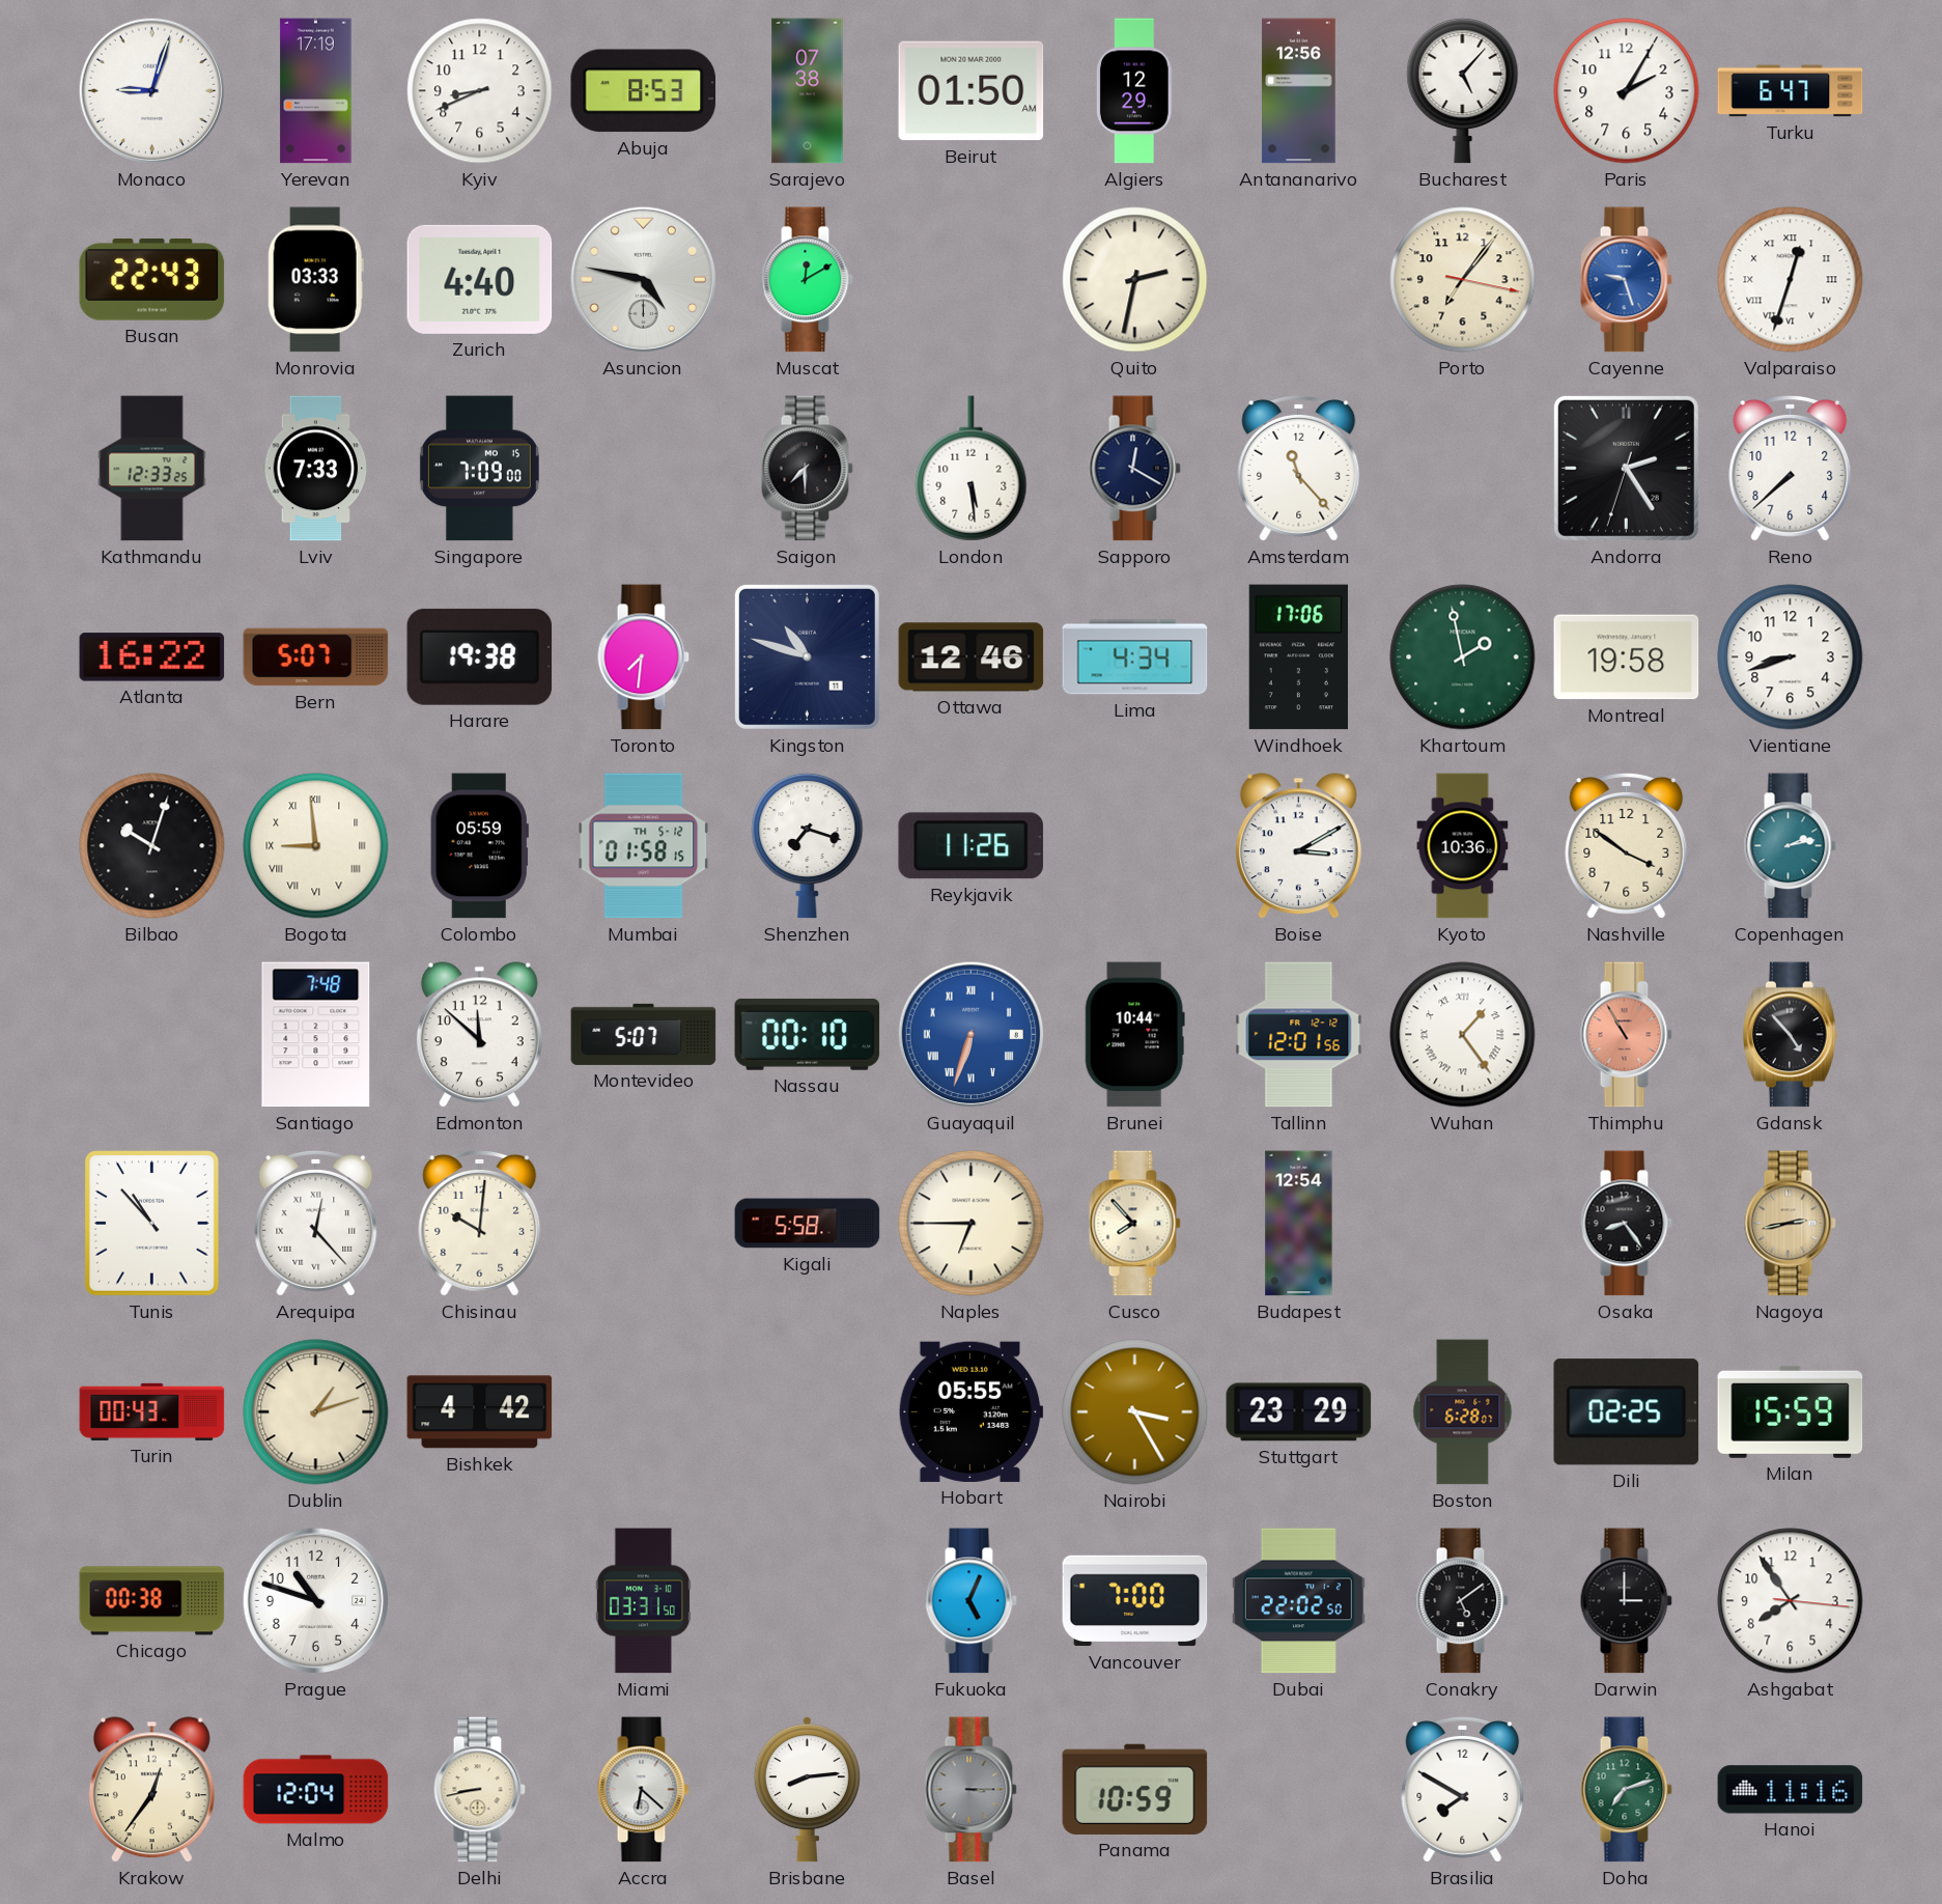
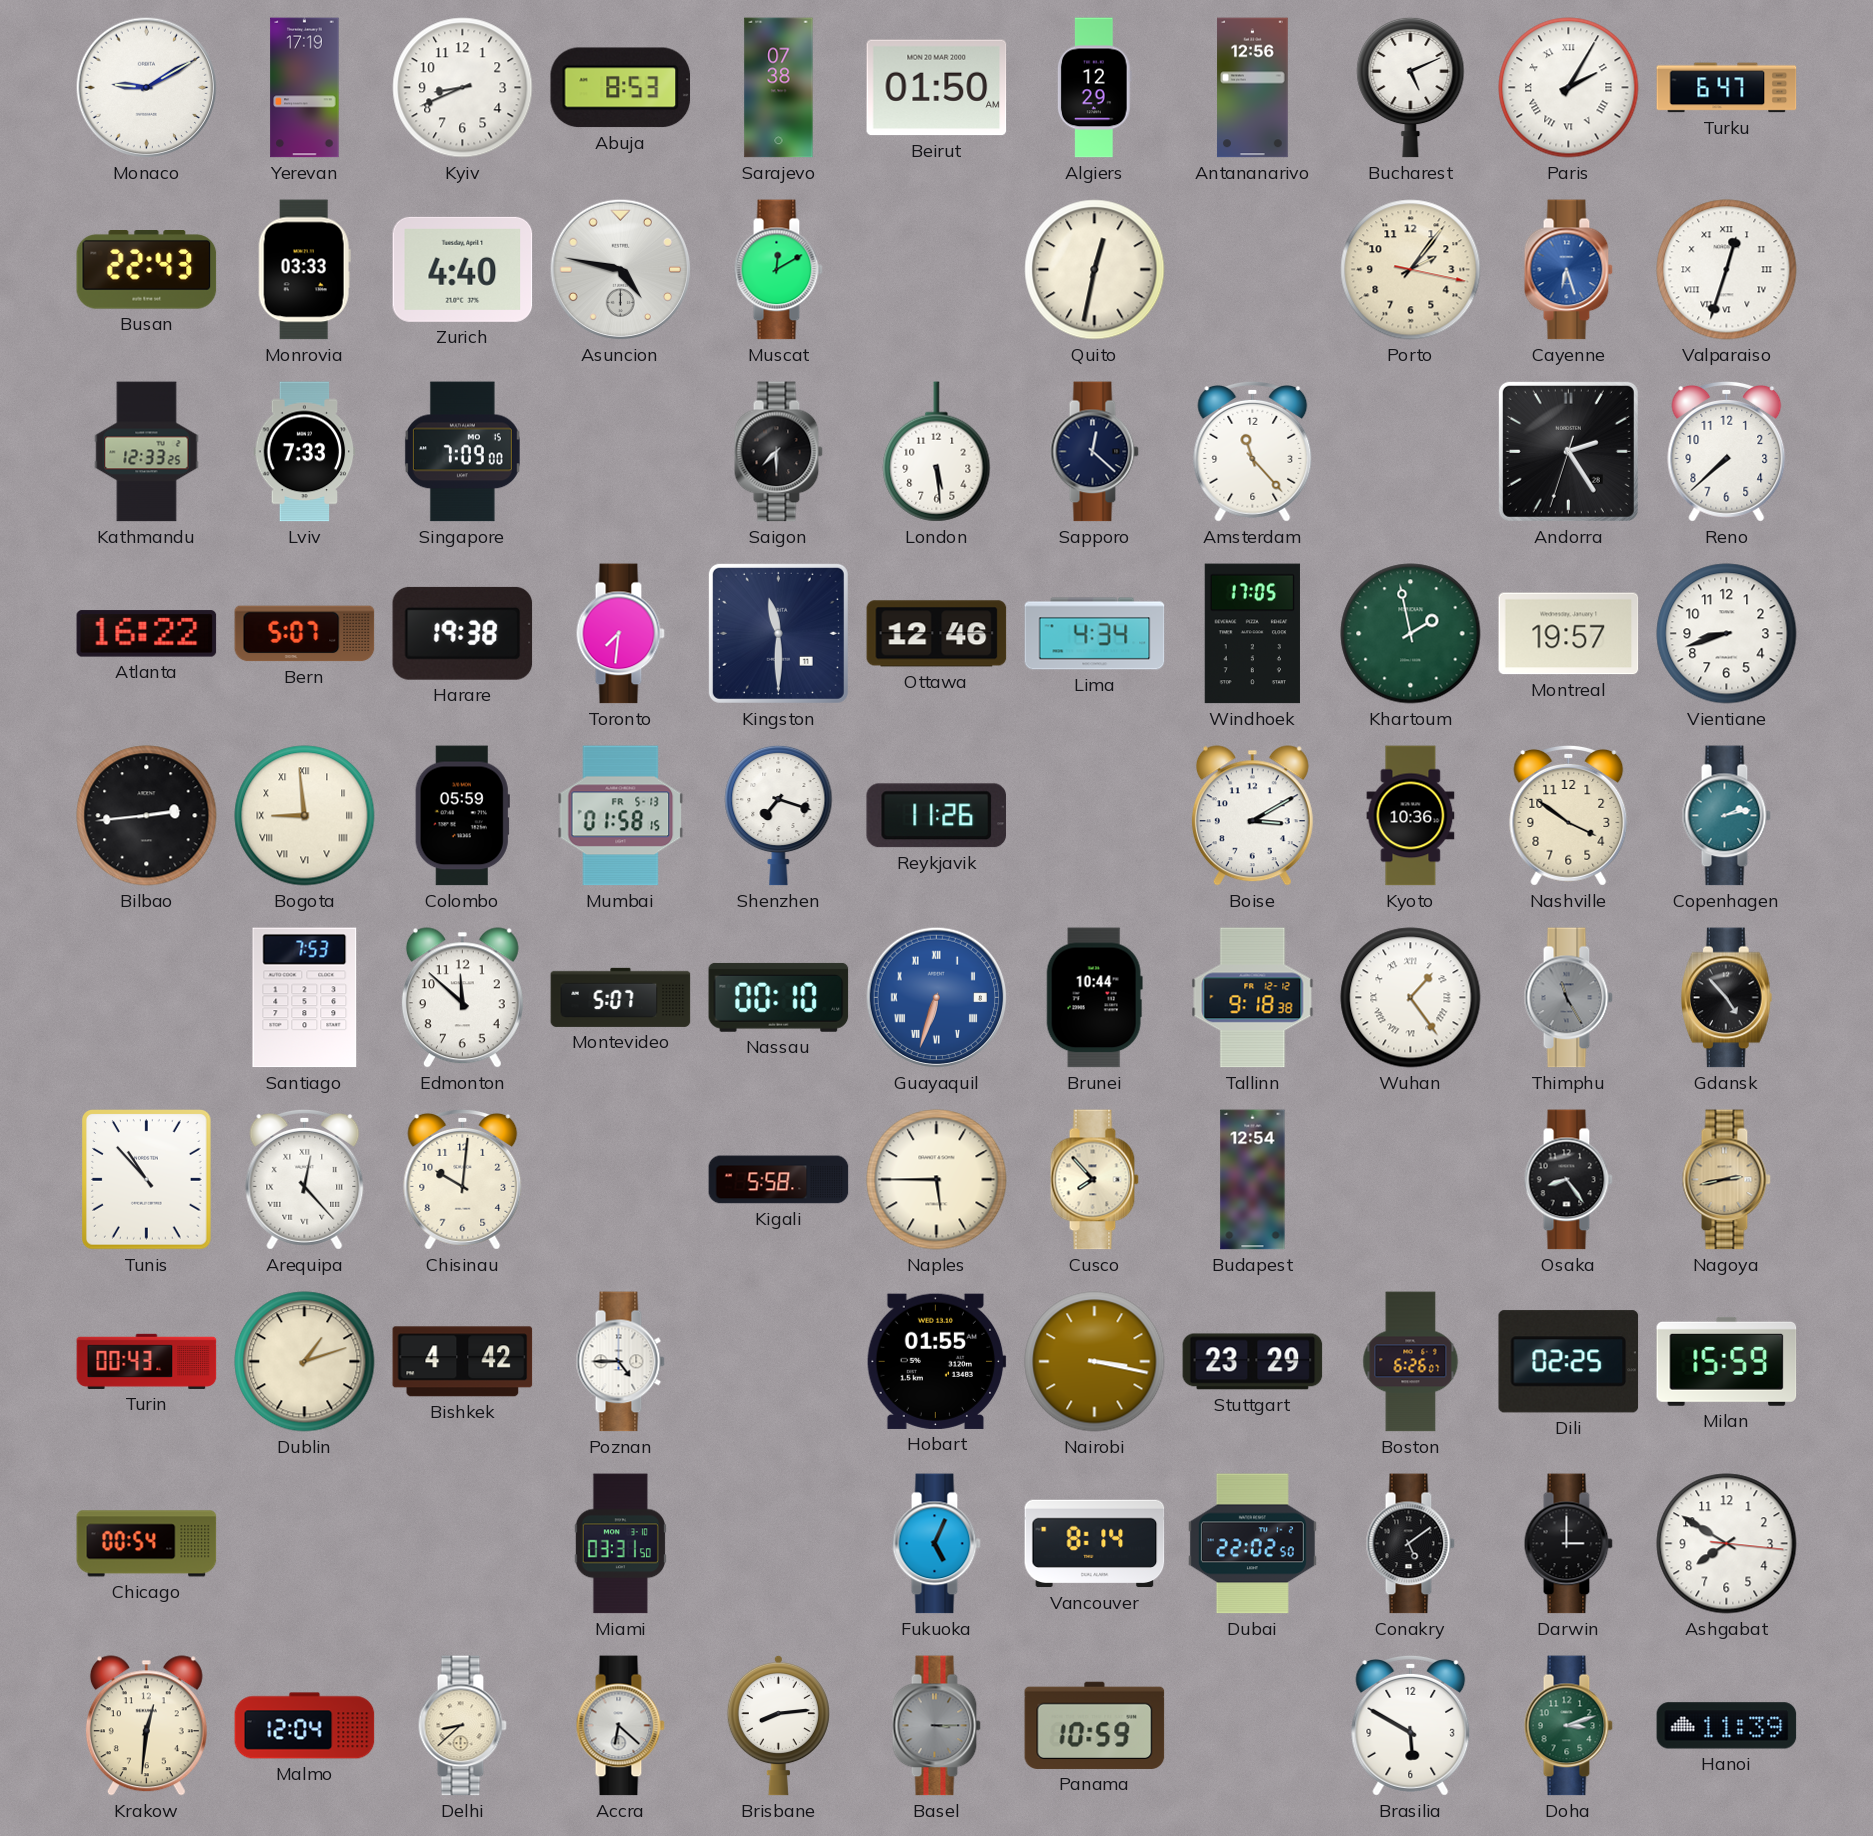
Monaco: 9:03 -> 9:10 (147, 88)
Bucharest: 5:07 -> 5:11 (1411, 87)
Paris numerals: Arabic -> Roman (1569, 88)
Quito: 2:32 -> 12:32 (1095, 270)
Porto: 7:06 -> 2:06 (1411, 270)
Cayenne: 9:27 -> 6:27 (1568, 270)
Sapporo: 12:20 -> 12:22 (1094, 452)
Kingston: 10:48 -> 11:30 (778, 633)
Windhoek: 17:06 -> 17:05 (1252, 634)
Montreal: 19:58 -> 19:57 (1569, 634)
Bilbao: 10:03 -> 2:44 (147, 816)
Mumbai date: TH 5-12 -> FR 5-13 (621, 816)
Santiago: 7:48 -> 7:53 (305, 998)
Tallinn: 12:01 -> 9:18 (1253, 998)
Thimphu: 10:55 -> 11:25 (1568, 998)
Thimphu dial: salmon -> grey (1568, 998)
Naples: 6:45 -> 5:45 (937, 1180)
Poznan: none -> 4:45 (620, 1362)
Hobart: 05:55 -> 01:55 (936, 1361)
Nairobi: 3:25 -> 3:17 (1095, 1362)
Boston: 6:28 -> 6:26 (1411, 1362)
Chicago: 00:38 -> 00:54 (147, 1544)
Prague: 10:48 -> none (316, 1601)
Vancouver: 7:00 -> 8:14 (1095, 1544)
Ashgabat: 7:54 -> 7:50 (1727, 1544)
Krakow: 12:36 -> 12:31 (146, 1726)
Delhi: 8:43 -> 8:38 (462, 1726)
Brasilia: 7:50 -> 5:50 (1411, 1725)
Doha: 7:12 -> 3:12 (1568, 1726)
Hanoi: 11:16 -> 11:39 (1727, 1726)
